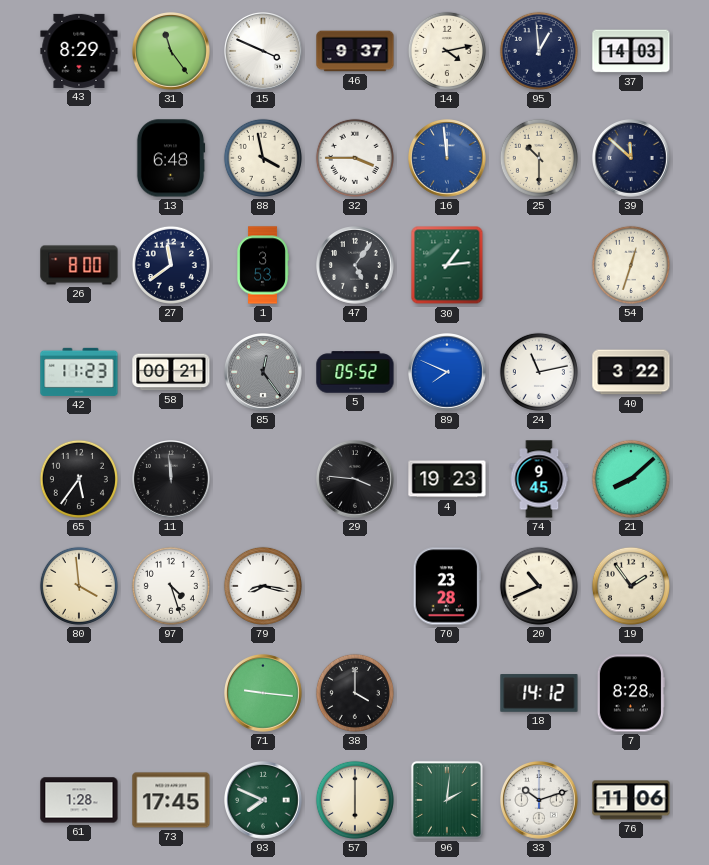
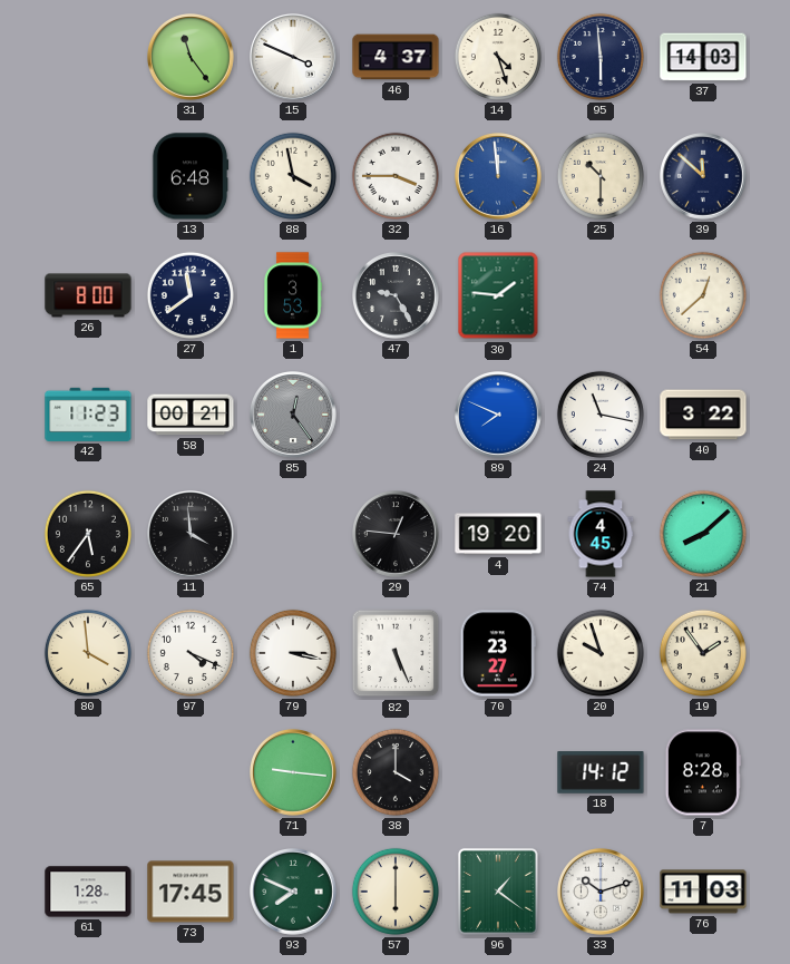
43: 8:29 -> none (79, 51)
46: 9:37 -> 4:37 (396, 57)
14: 4:13 -> 4:27 (498, 57)
95: 12:59 -> 5:59 (601, 57)
47: 5:06 -> 9:25 (397, 296)
30: 1:14 -> 1:46 (498, 295)
54: 12:33 -> 12:38 (703, 295)
5: 05:52 -> none (355, 372)
24: 11:13 -> 11:17 (601, 415)
11: 11:59 -> 3:59 (192, 535)
29: 3:46 -> 12:46 (397, 535)
4: 19:23 -> 19:20 (498, 534)
74: 9:45 -> 4:45 (601, 534)
97: 4:27 -> 4:19 (191, 653)
79: 8:17 -> 3:17 (293, 653)
82: none -> 5:26 (396, 653)
70: 23:28 -> 23:27 (498, 653)
20: 10:41 -> 9:57 (601, 653)
96: 2:01 -> 1:21 (498, 892)
76: 11:06 -> 11:03 (703, 892)
